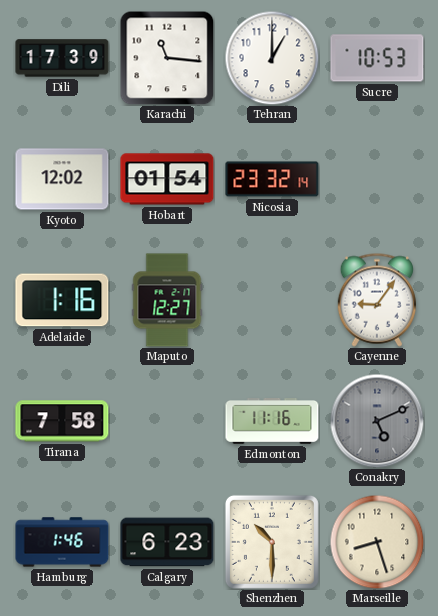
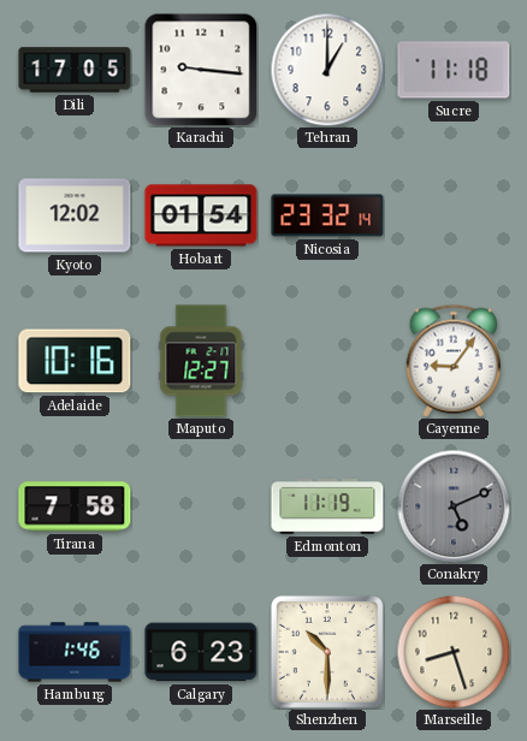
Dili: 17:39 -> 17:05 (75, 70)
Karachi: 11:16 -> 9:16 (201, 70)
Sucre: 10:53 -> 11:18 (454, 70)
Adelaide: 1:16 -> 10:16 (75, 361)
Edmonton: 11:16 -> 11:19 (327, 508)
